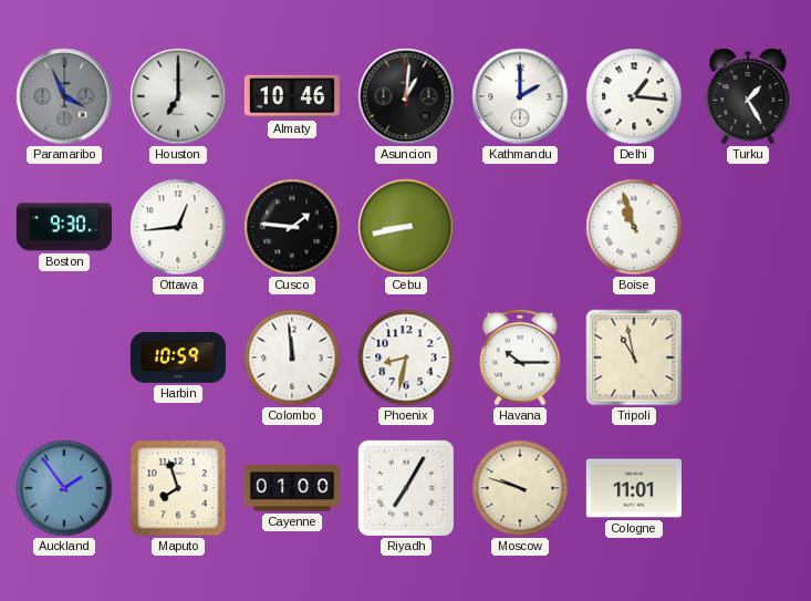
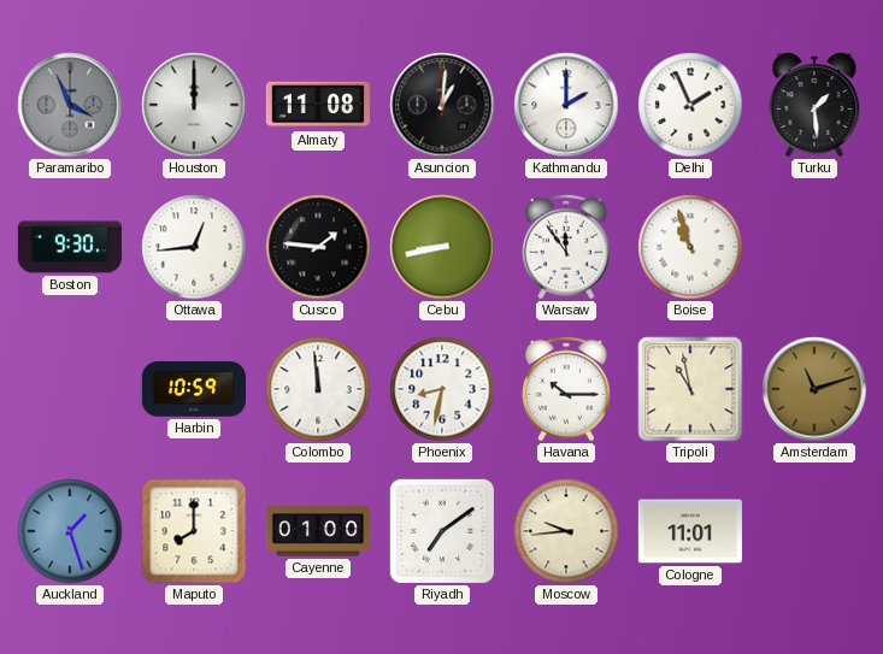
Houston: 7:00 -> 12:00 (194, 105)
Almaty: 10:46 -> 11:08 (318, 105)
Delhi: 1:16 -> 1:56 (690, 105)
Turku: 1:25 -> 1:29 (814, 105)
Warsaw: none -> 11:54 (567, 247)
Amsterdam: none -> 11:12 (814, 389)
Auckland: 1:54 -> 1:27 (70, 531)
Maputo: 7:57 -> 8:00 (194, 531)
Riyadh: 7:05 -> 7:09 (442, 531)
Moscow: 9:48 -> 9:44 (566, 531)
